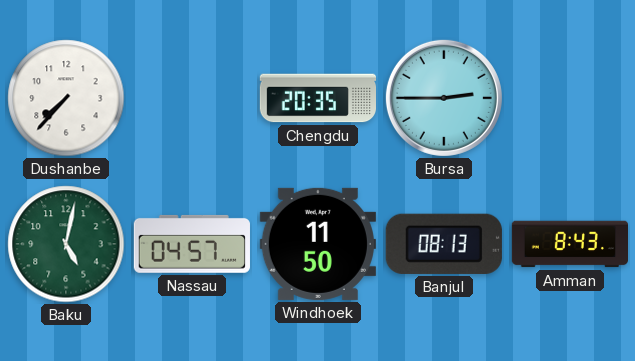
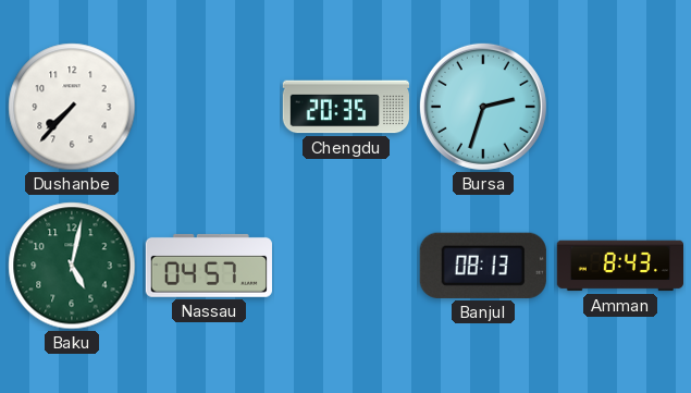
Bursa: 2:45 -> 2:33 (483, 107)
Windhoek: 11:50 -> none (318, 244)
